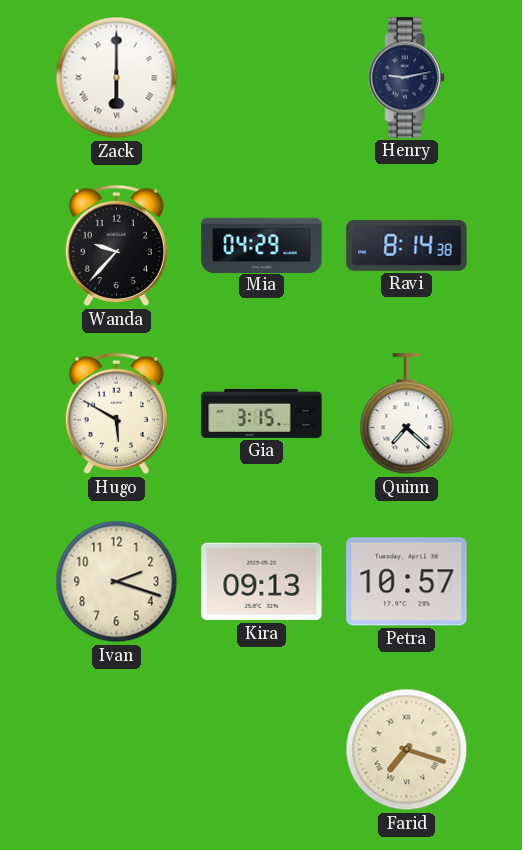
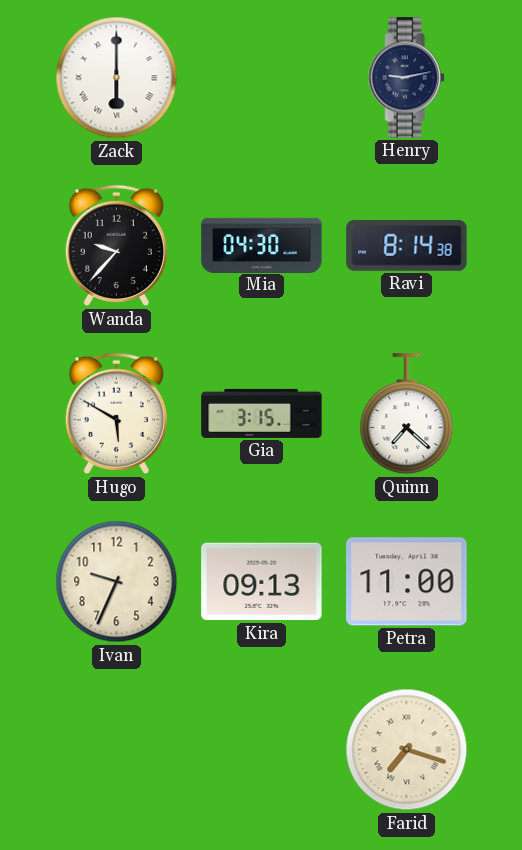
Mia: 04:29 -> 04:30 (262, 245)
Ivan: 2:18 -> 9:34 (117, 582)
Petra: 10:57 -> 11:00 (407, 582)
